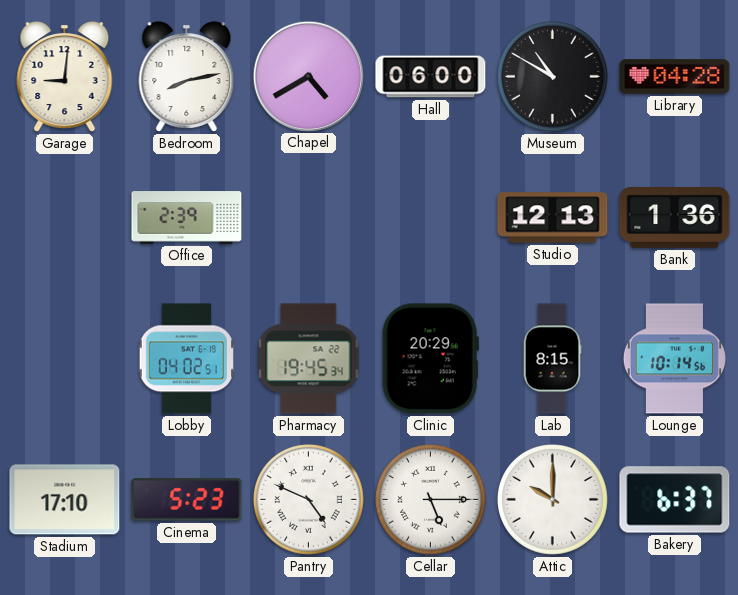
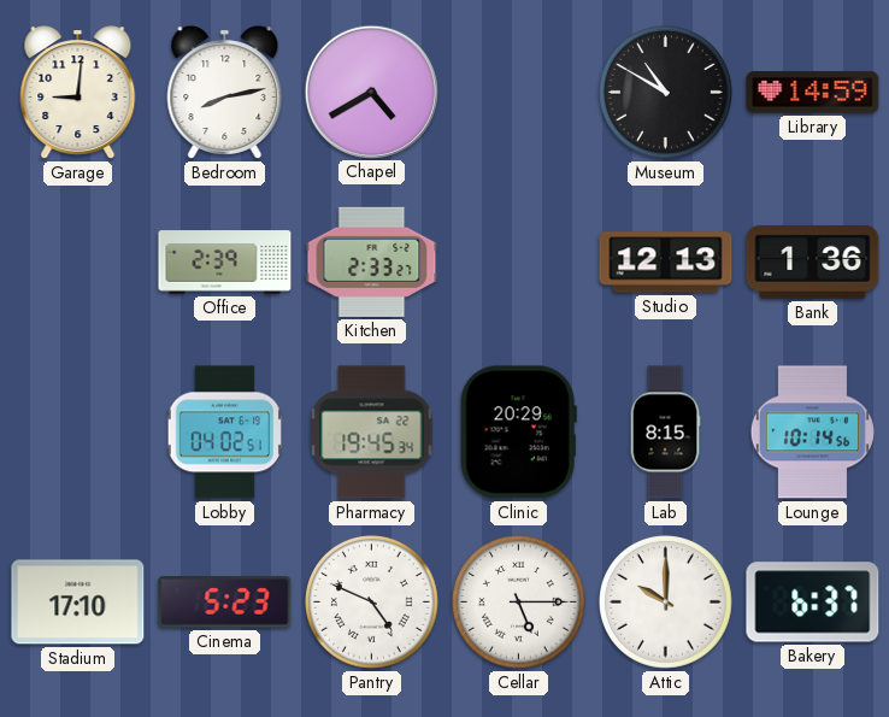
Hall: 06:00 -> none (431, 77)
Library: 04:28 -> 14:59 (813, 93)
Kitchen: none -> 2:33 (372, 261)
